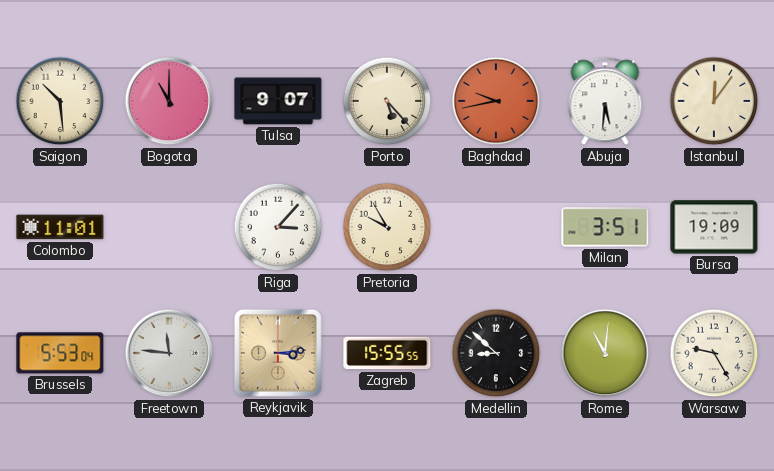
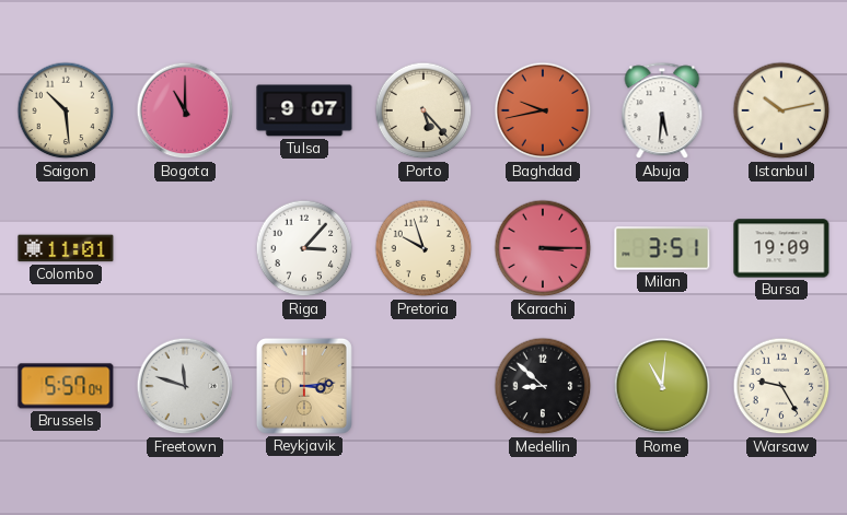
Istanbul: 12:06 -> 10:13 (781, 110)
Pretoria: 9:55 -> 9:57 (424, 248)
Karachi: none -> 3:15 (543, 248)
Brussels: 5:53 -> 5:57 (66, 386)
Freetown: 11:46 -> 11:48 (185, 386)
Zagreb: 15:55 -> none (387, 353)
